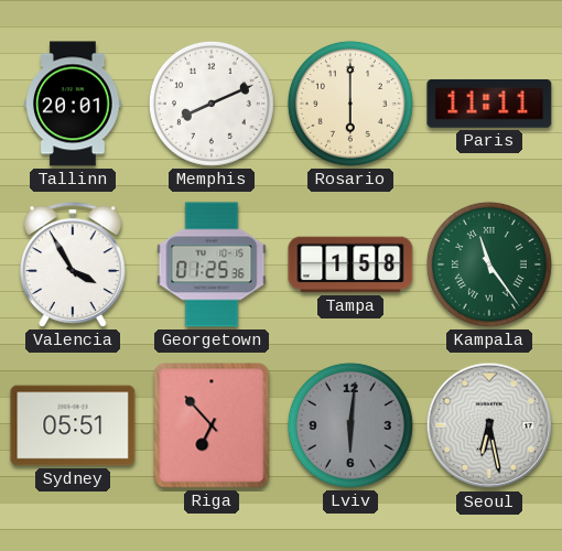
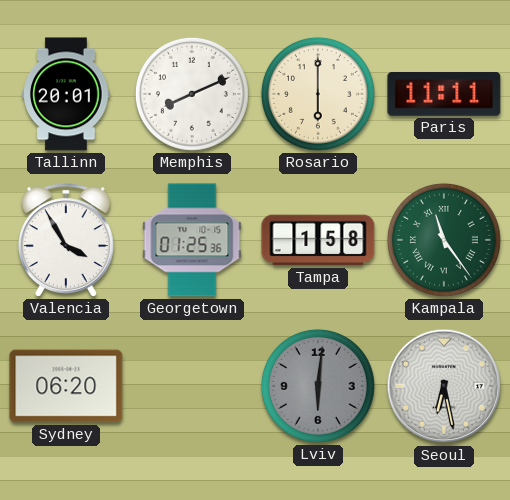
Sydney: 05:51 -> 06:20 (66, 386)
Riga: 6:53 -> none (212, 425)
